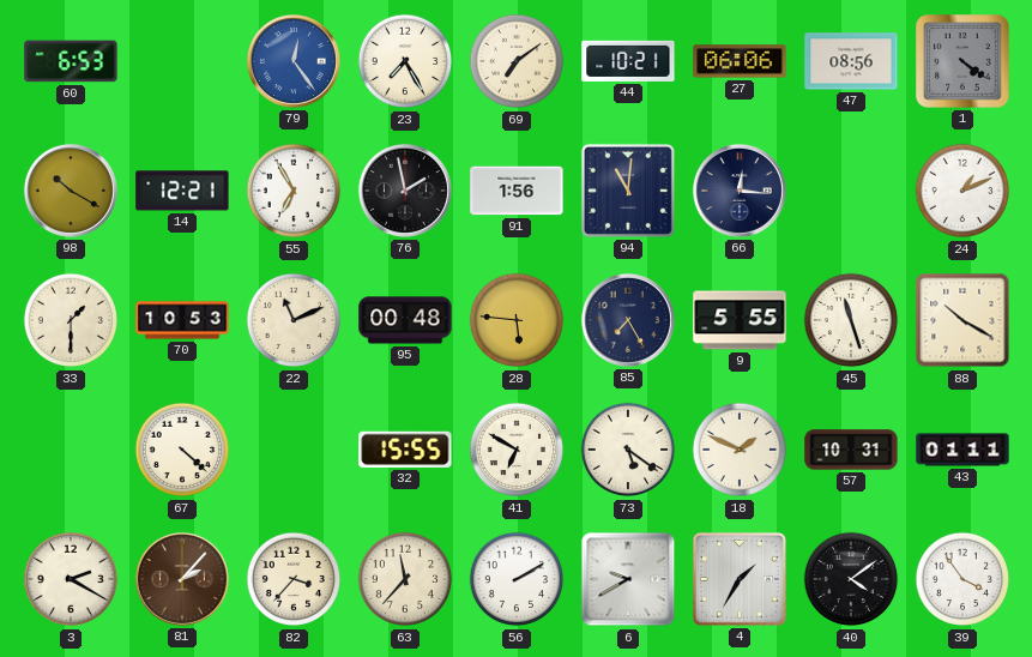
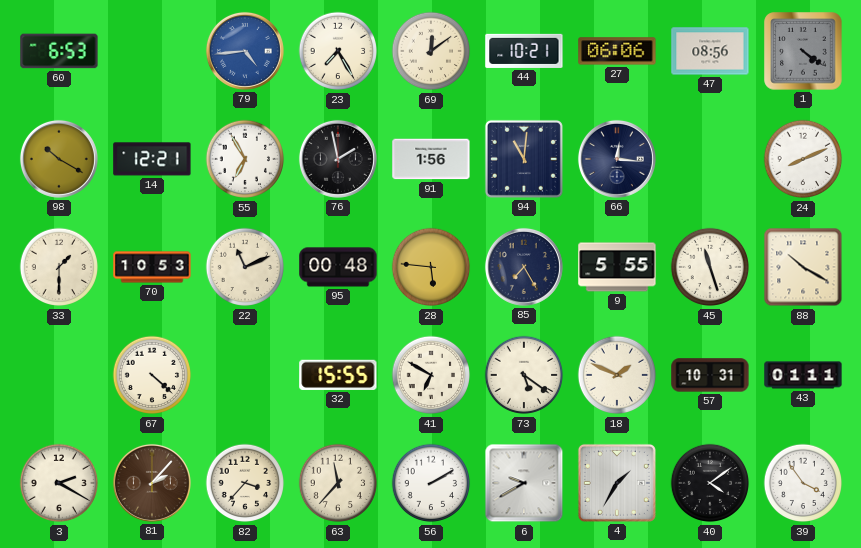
79: 12:24 -> 4:44 (245, 51)
69: 7:09 -> 12:09 (431, 51)
24: 1:11 -> 8:11 (803, 159)
